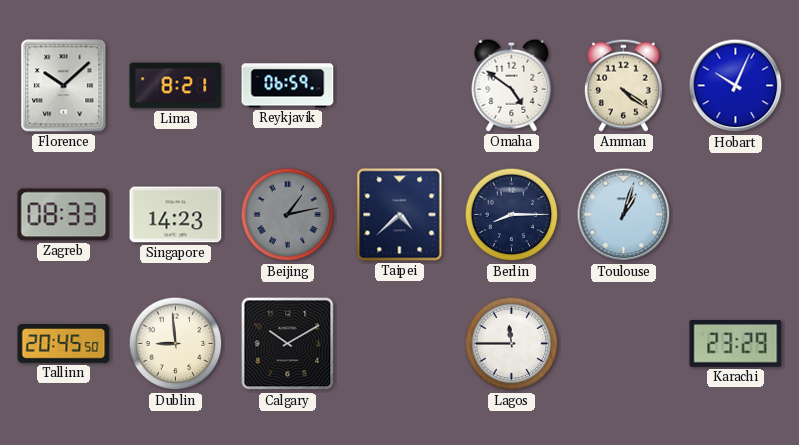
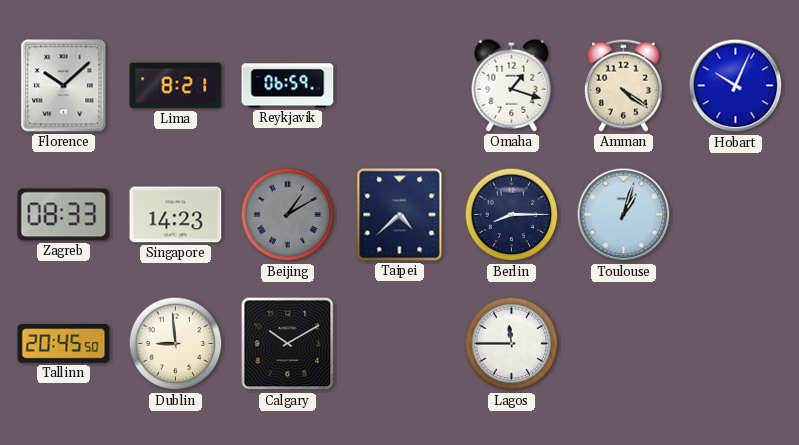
Omaha: 4:51 -> 1:18 (512, 85)
Beijing: 1:13 -> 1:10 (288, 215)
Karachi: 23:29 -> none (736, 343)
